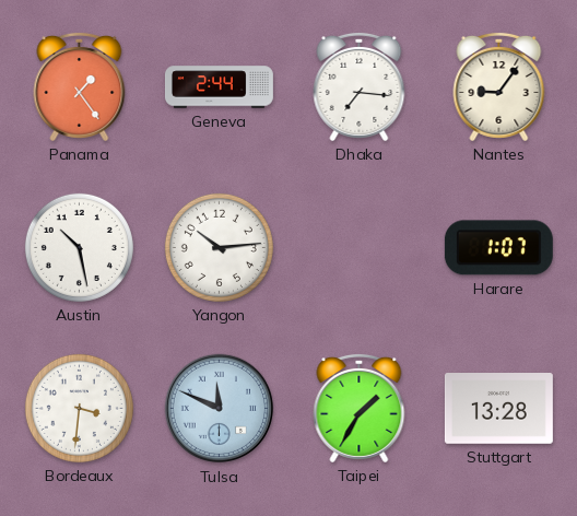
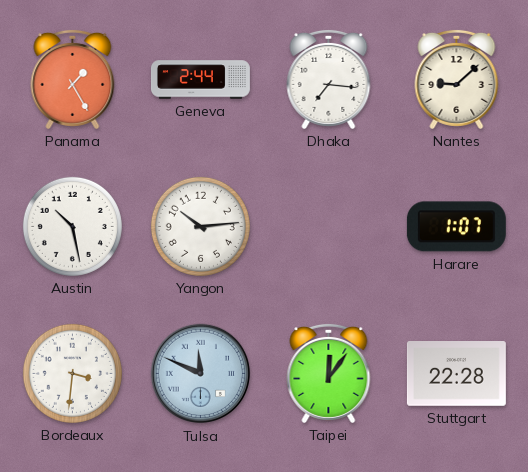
Panama: 1:24 -> 1:25 (73, 79)
Nantes: 9:06 -> 9:08 (457, 79)
Taipei: 1:35 -> 12:06 (329, 373)
Stuttgart: 13:28 -> 22:28 (456, 374)
